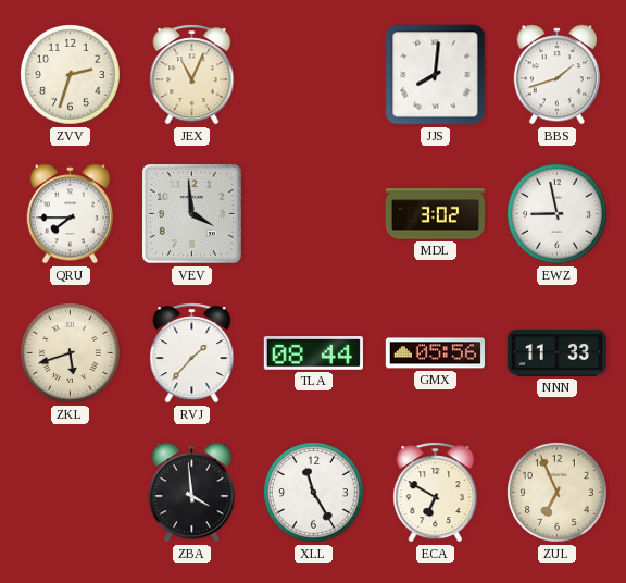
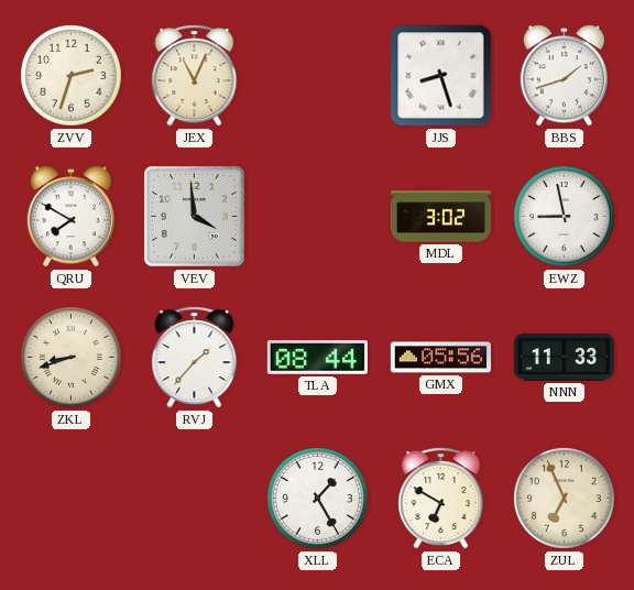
JJS: 8:01 -> 8:27 (441, 76)
QRU: 7:45 -> 7:50 (70, 217)
ZKL: 5:42 -> 8:42 (72, 358)
ZBA: 3:59 -> none (191, 493)
XLL: 11:25 -> 1:25 (318, 499)
